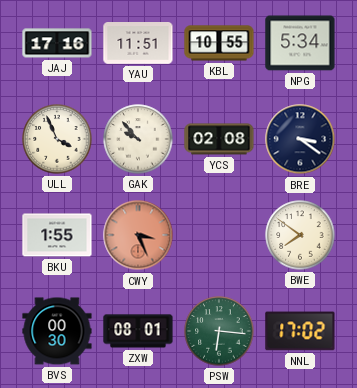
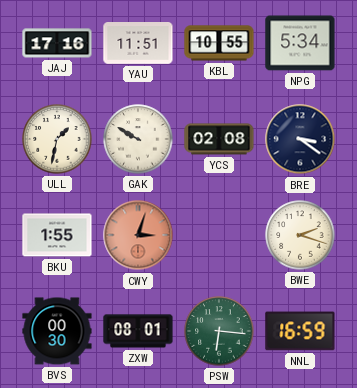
ULL: 3:56 -> 1:32 (57, 139)
GAK: 9:53 -> 9:50 (138, 139)
CWY: 3:26 -> 3:03 (138, 235)
BWE: 7:51 -> 2:18 (300, 235)
NNL: 17:02 -> 16:59 (300, 331)
